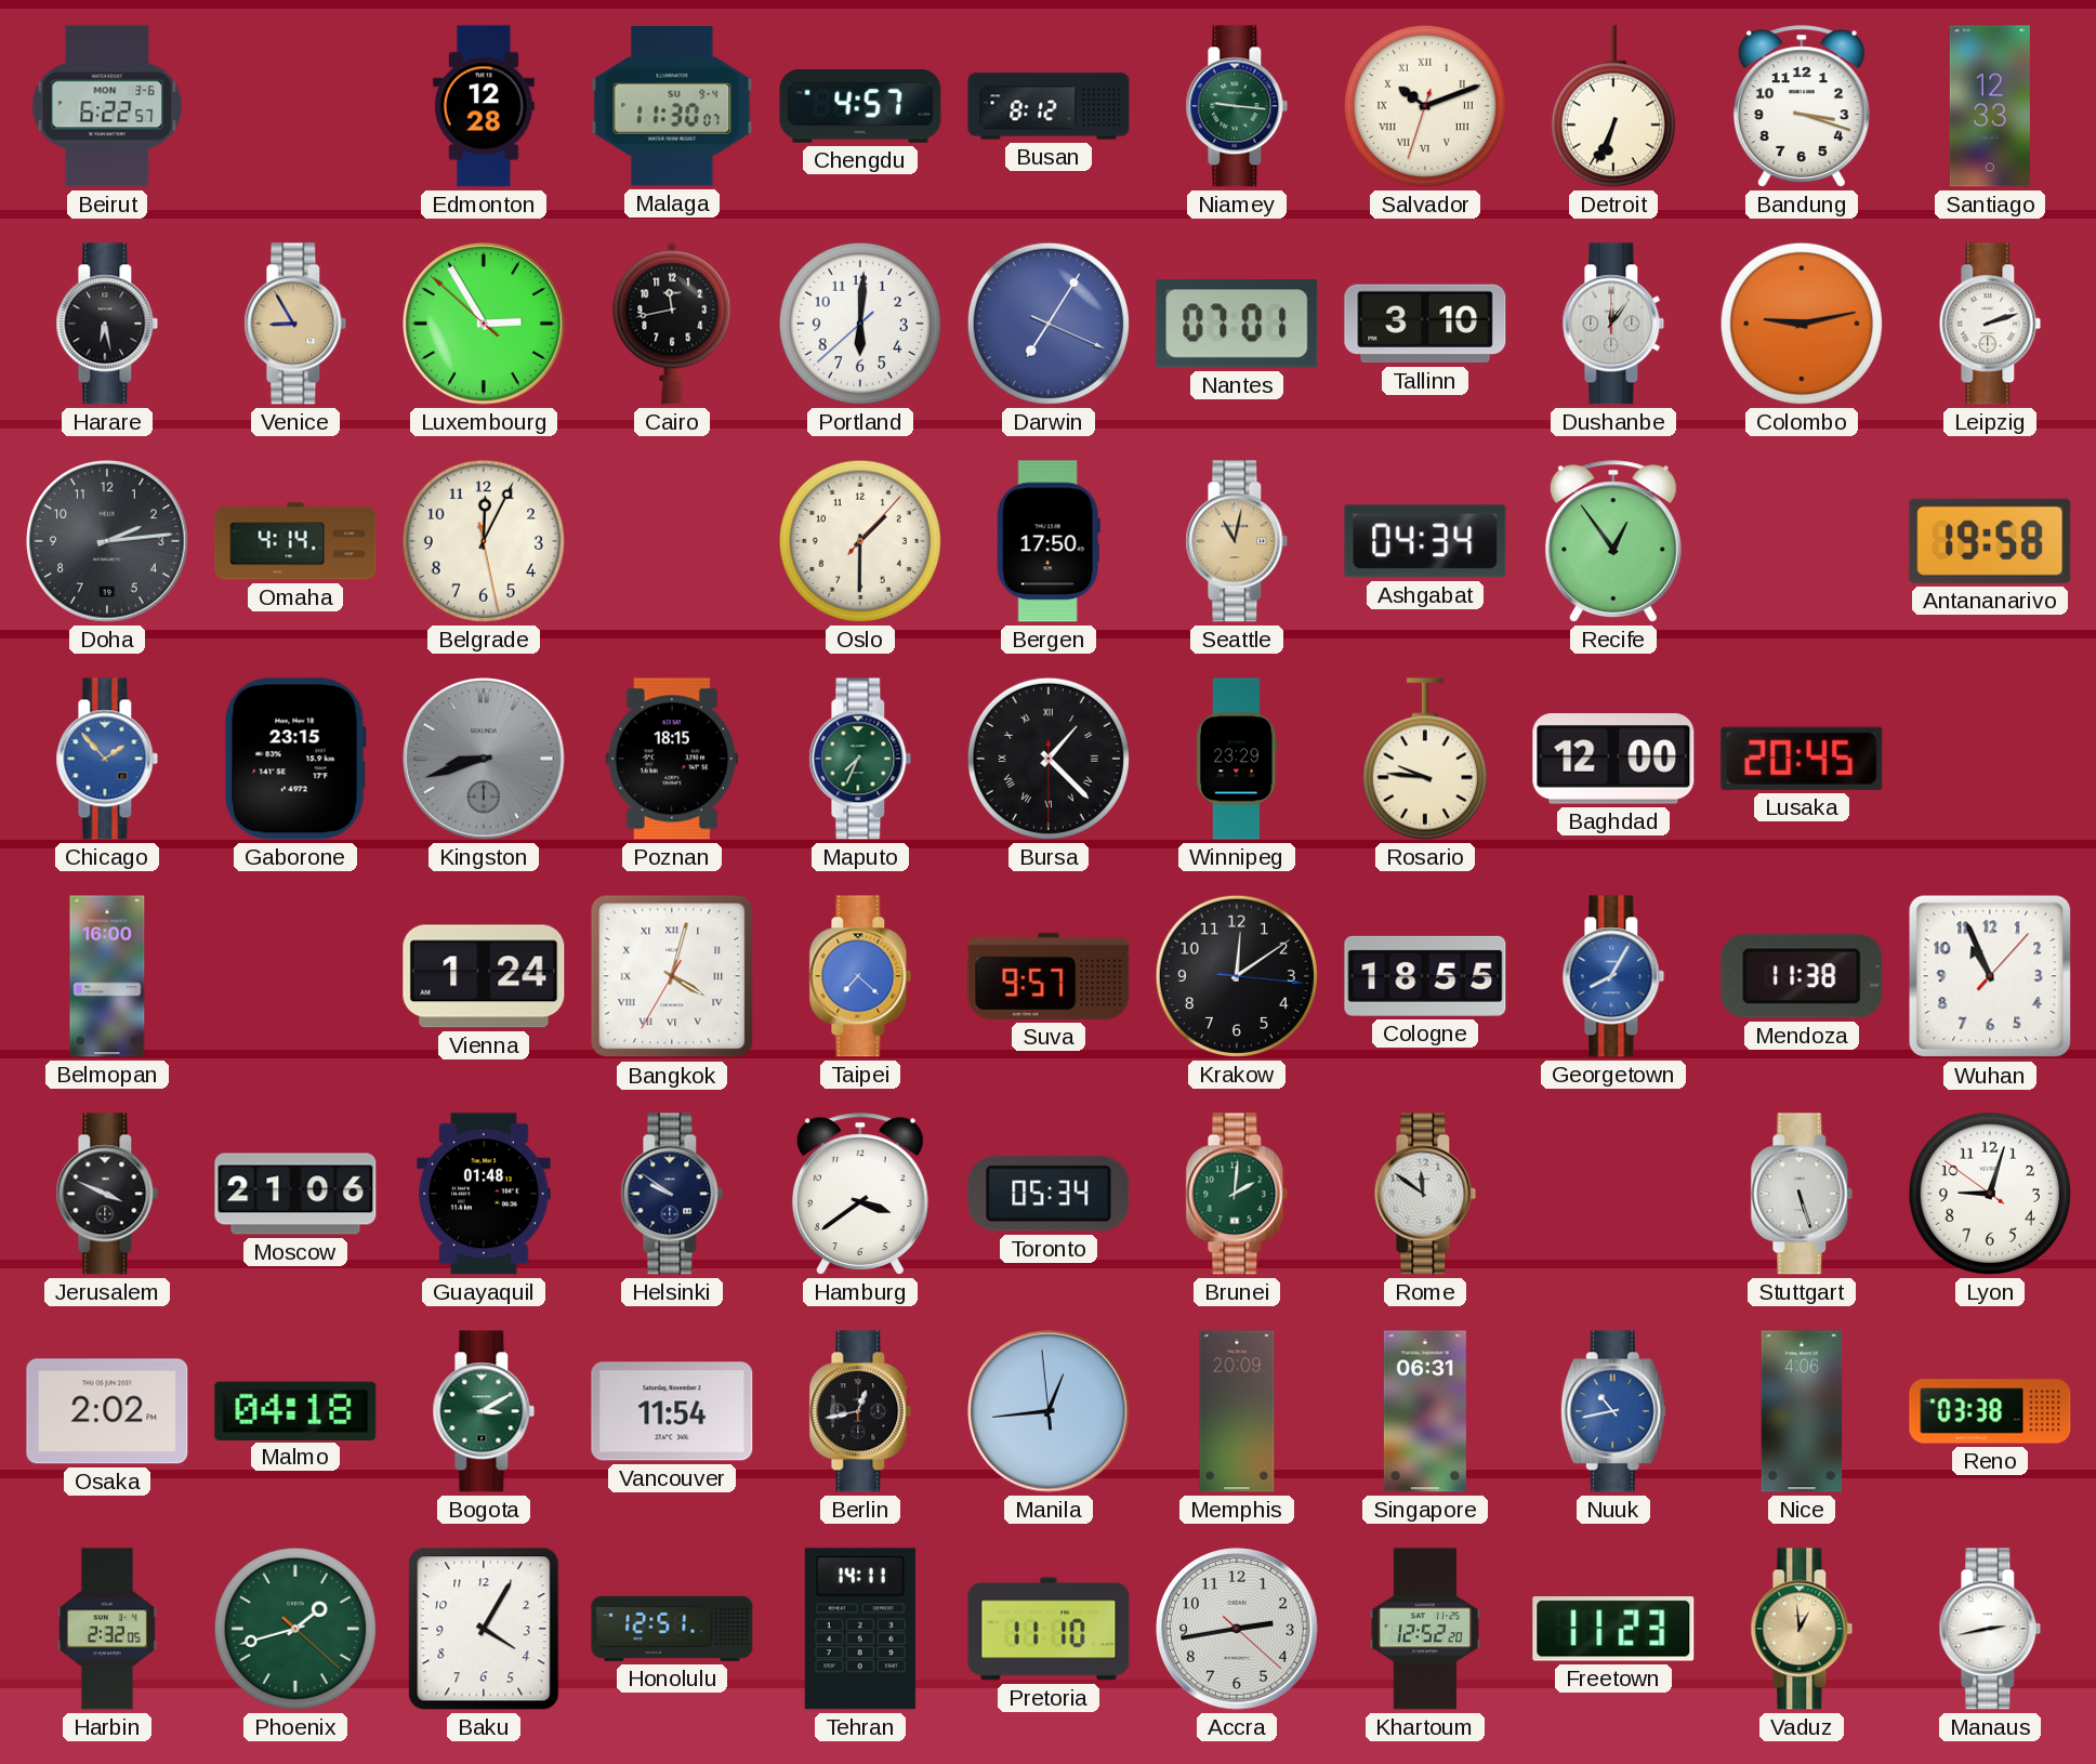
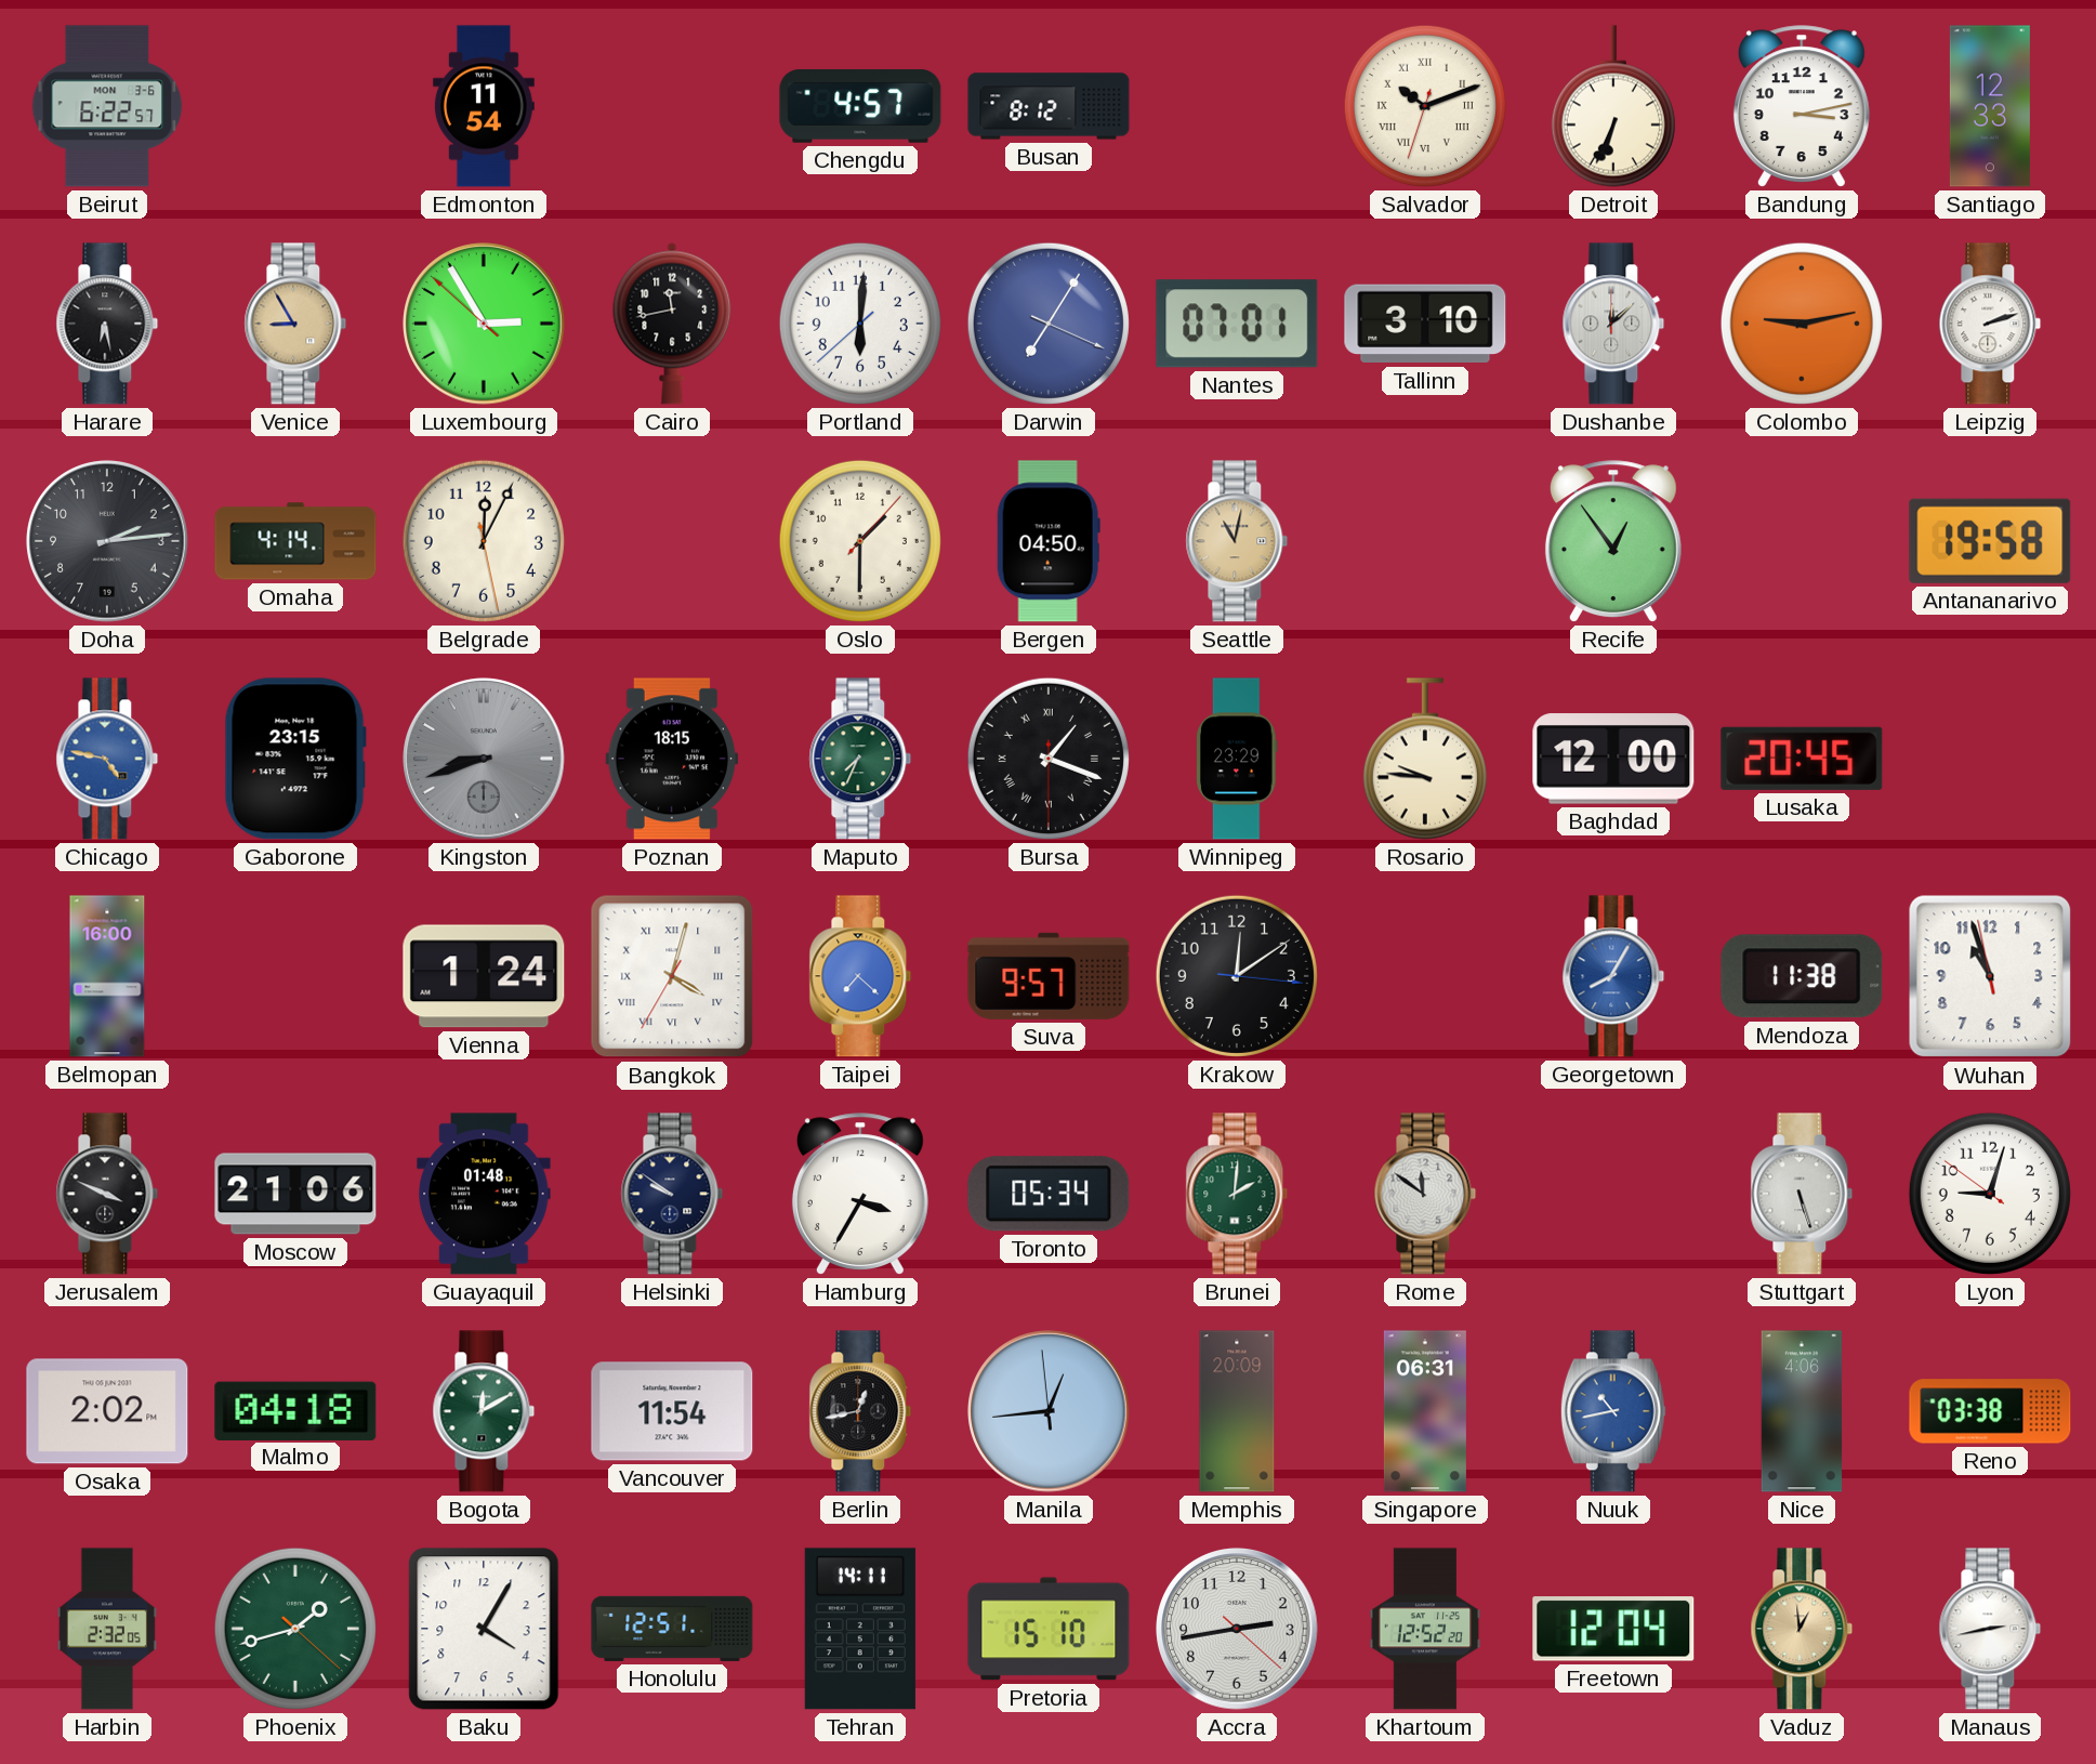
Edmonton: 12:28 -> 11:54 (484, 106)
Malaga: 11:30 -> none (672, 106)
Niamey: 9:16 -> none (1237, 106)
Bandung: 3:18 -> 3:13 (1802, 106)
Dushanbe: 12:06 -> 12:08 (1613, 324)
Bergen: 17:50 -> 04:50 (1049, 541)
Ashgabat: 04:34 -> none (1425, 541)
Chicago: 1:53 -> 4:47 (107, 759)
Bursa: 1:22 -> 1:18 (1049, 759)
Cologne: 18:55 -> none (1425, 976)
Wuhan: 10:56:07 -> 10:56:58 (1990, 976)
Hamburg: 3:39 -> 3:35 (860, 1194)
Bogota: 3:10 -> 12:10 (484, 1411)
Pretoria: 11:10 -> 15:10 (1049, 1629)
Freetown: 11:23 -> 12:04 (1613, 1629)
